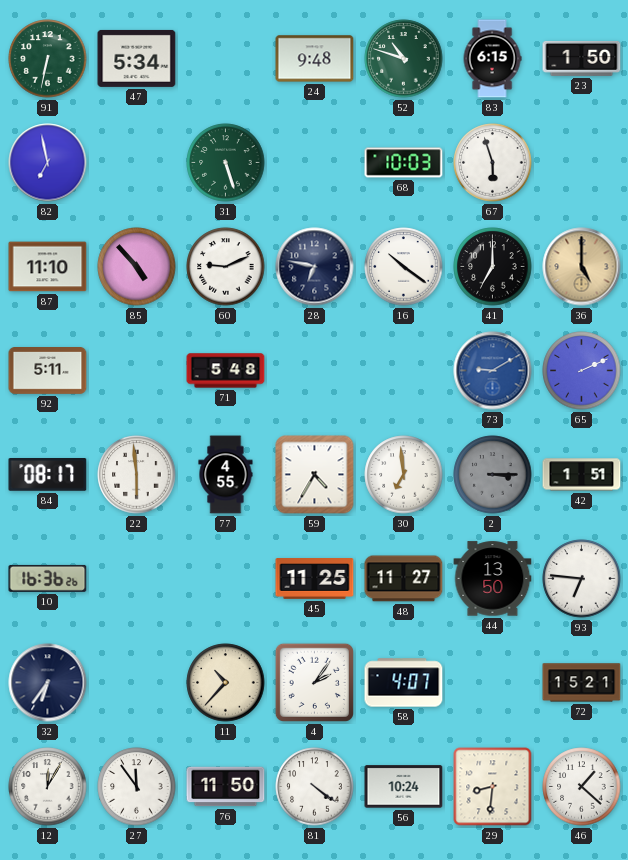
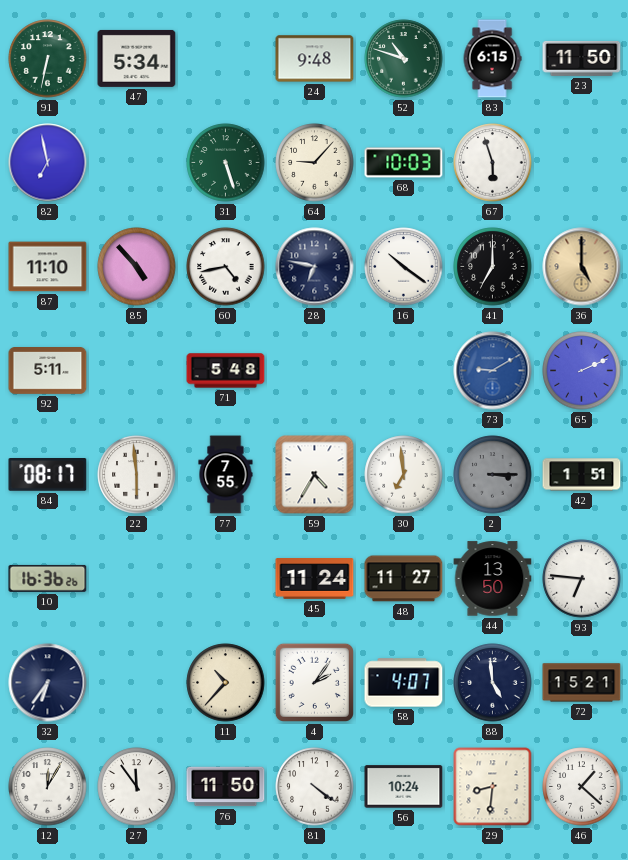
23: 1:50 -> 11:50 (582, 58)
64: none -> 9:07 (315, 163)
60: 9:11 -> 4:43 (226, 267)
77: 4:55 -> 7:55 (226, 475)
45: 11:25 -> 11:24 (315, 579)
88: none -> 4:59 (493, 683)
